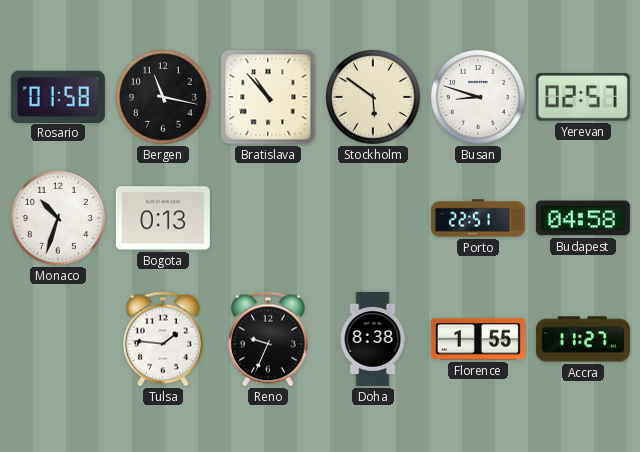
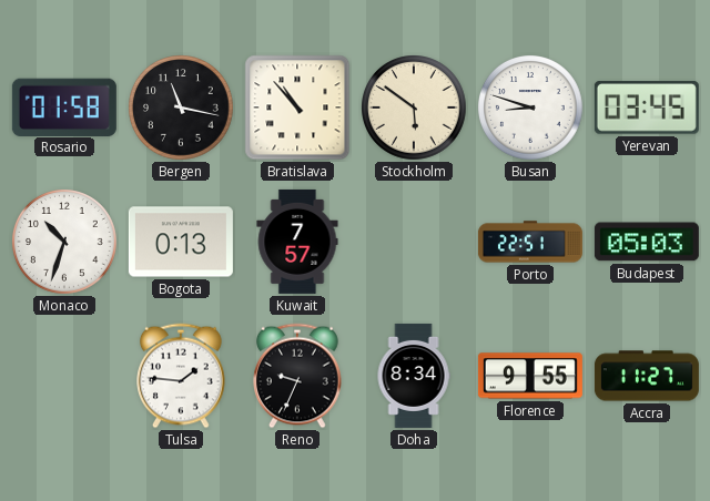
Yerevan: 02:57 -> 03:45 (647, 108)
Kuwait: none -> 7:57 (297, 242)
Budapest: 04:58 -> 05:03 (647, 242)
Doha: 8:38 -> 8:34 (414, 376)
Florence: 1:55 -> 9:55 (530, 376)
